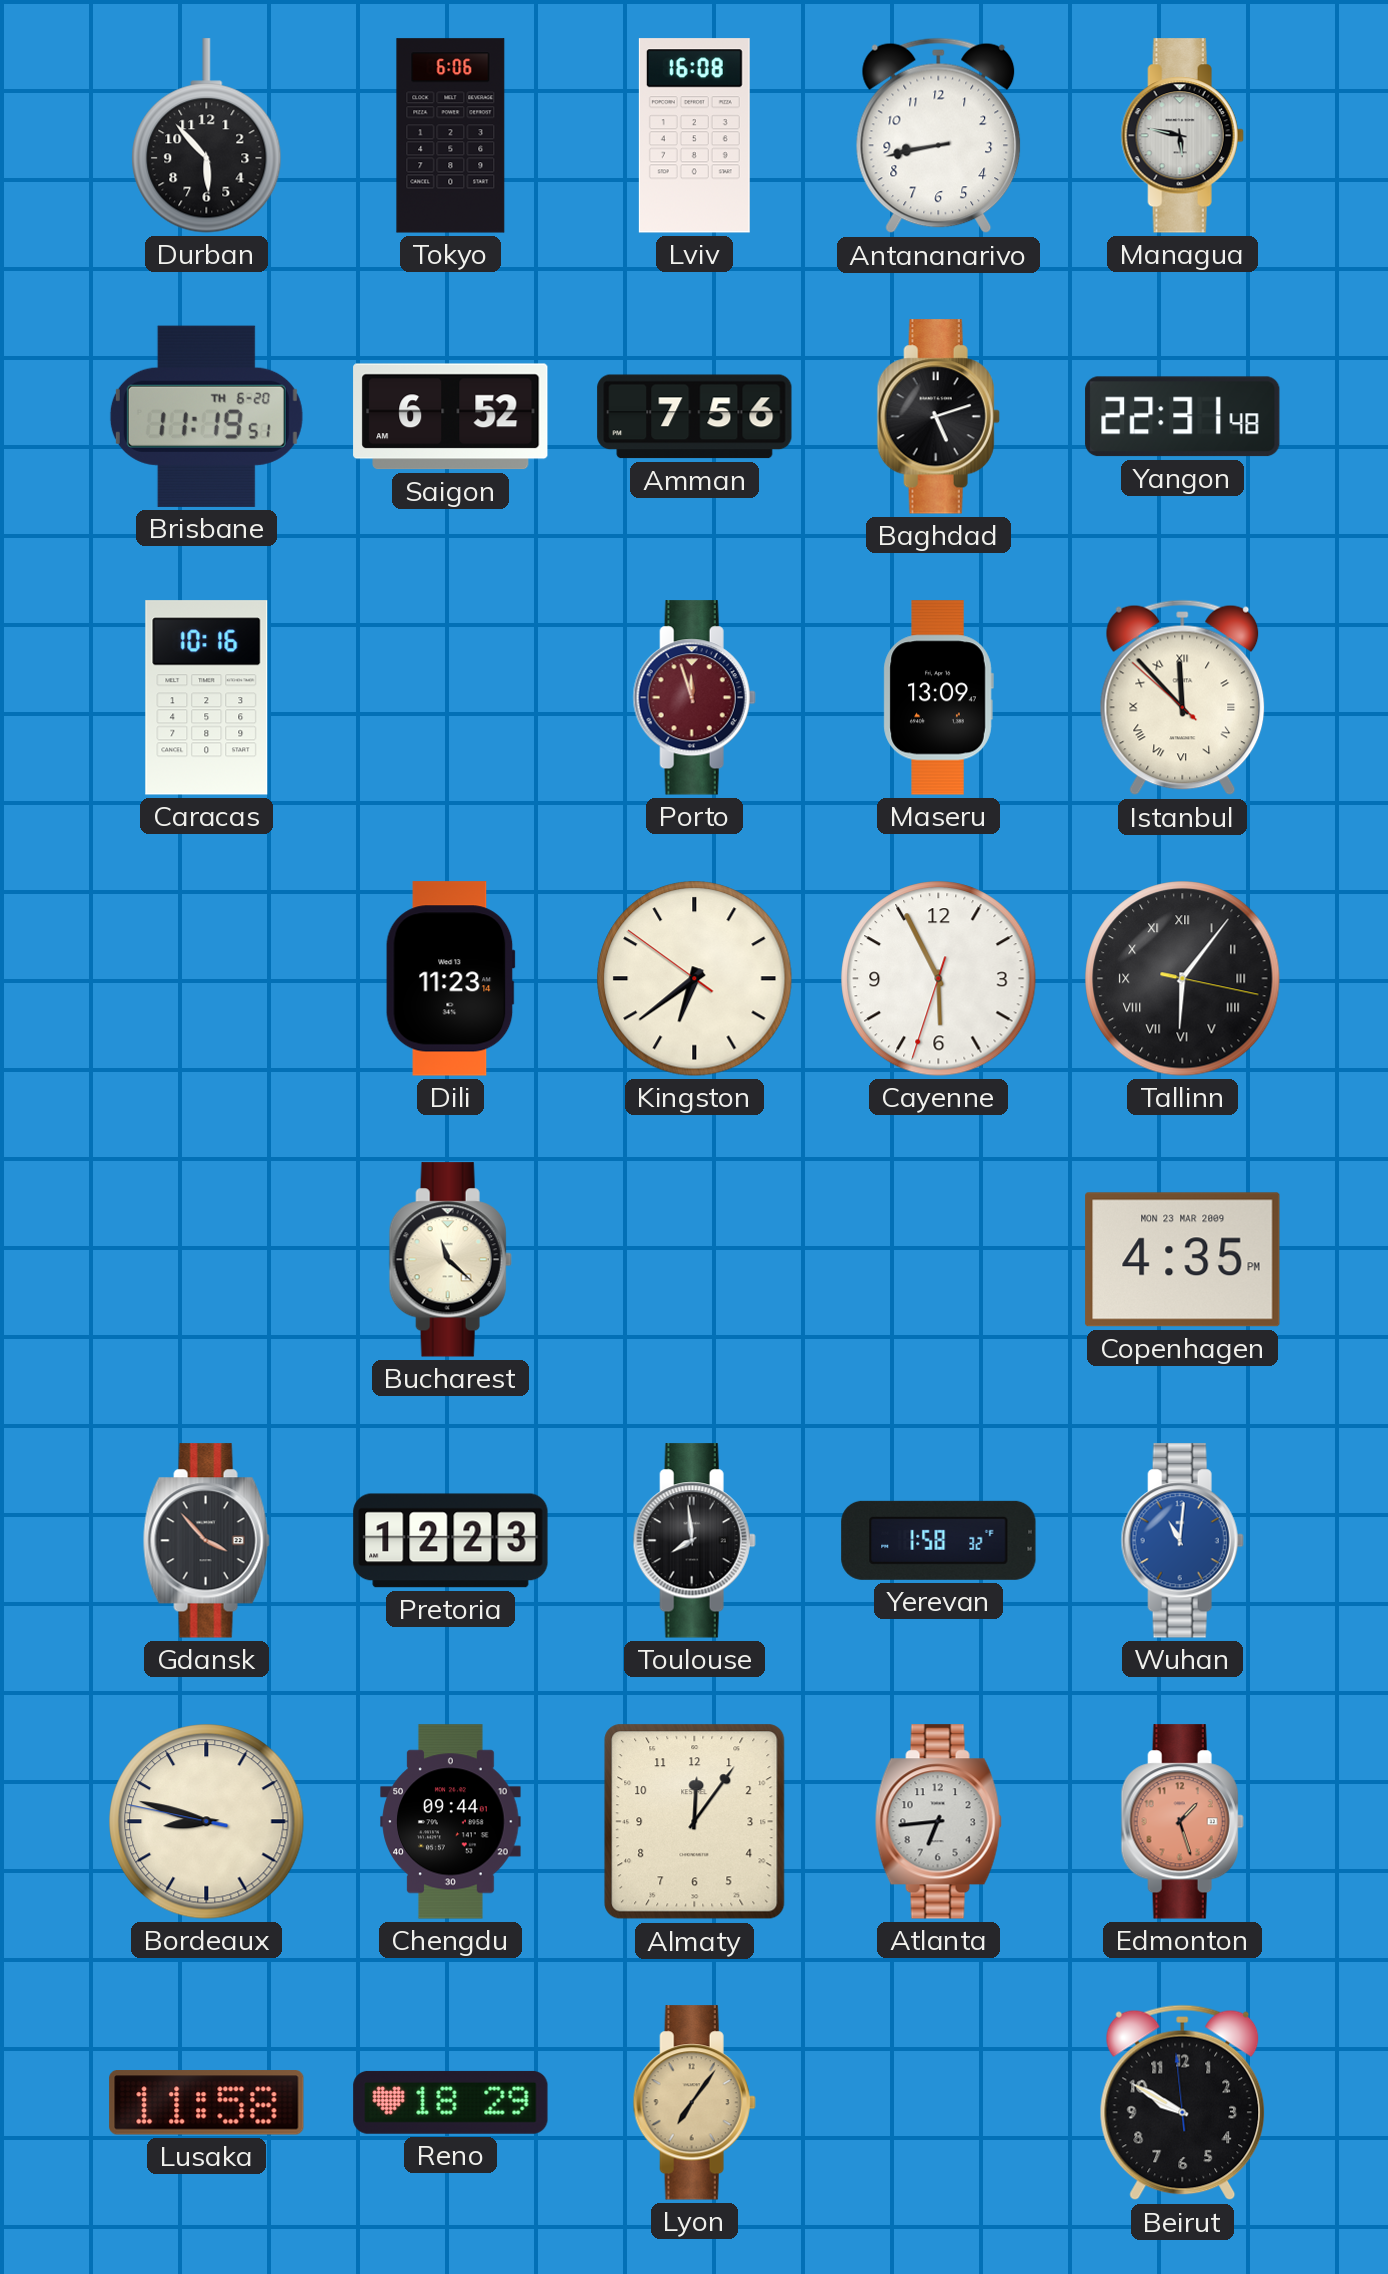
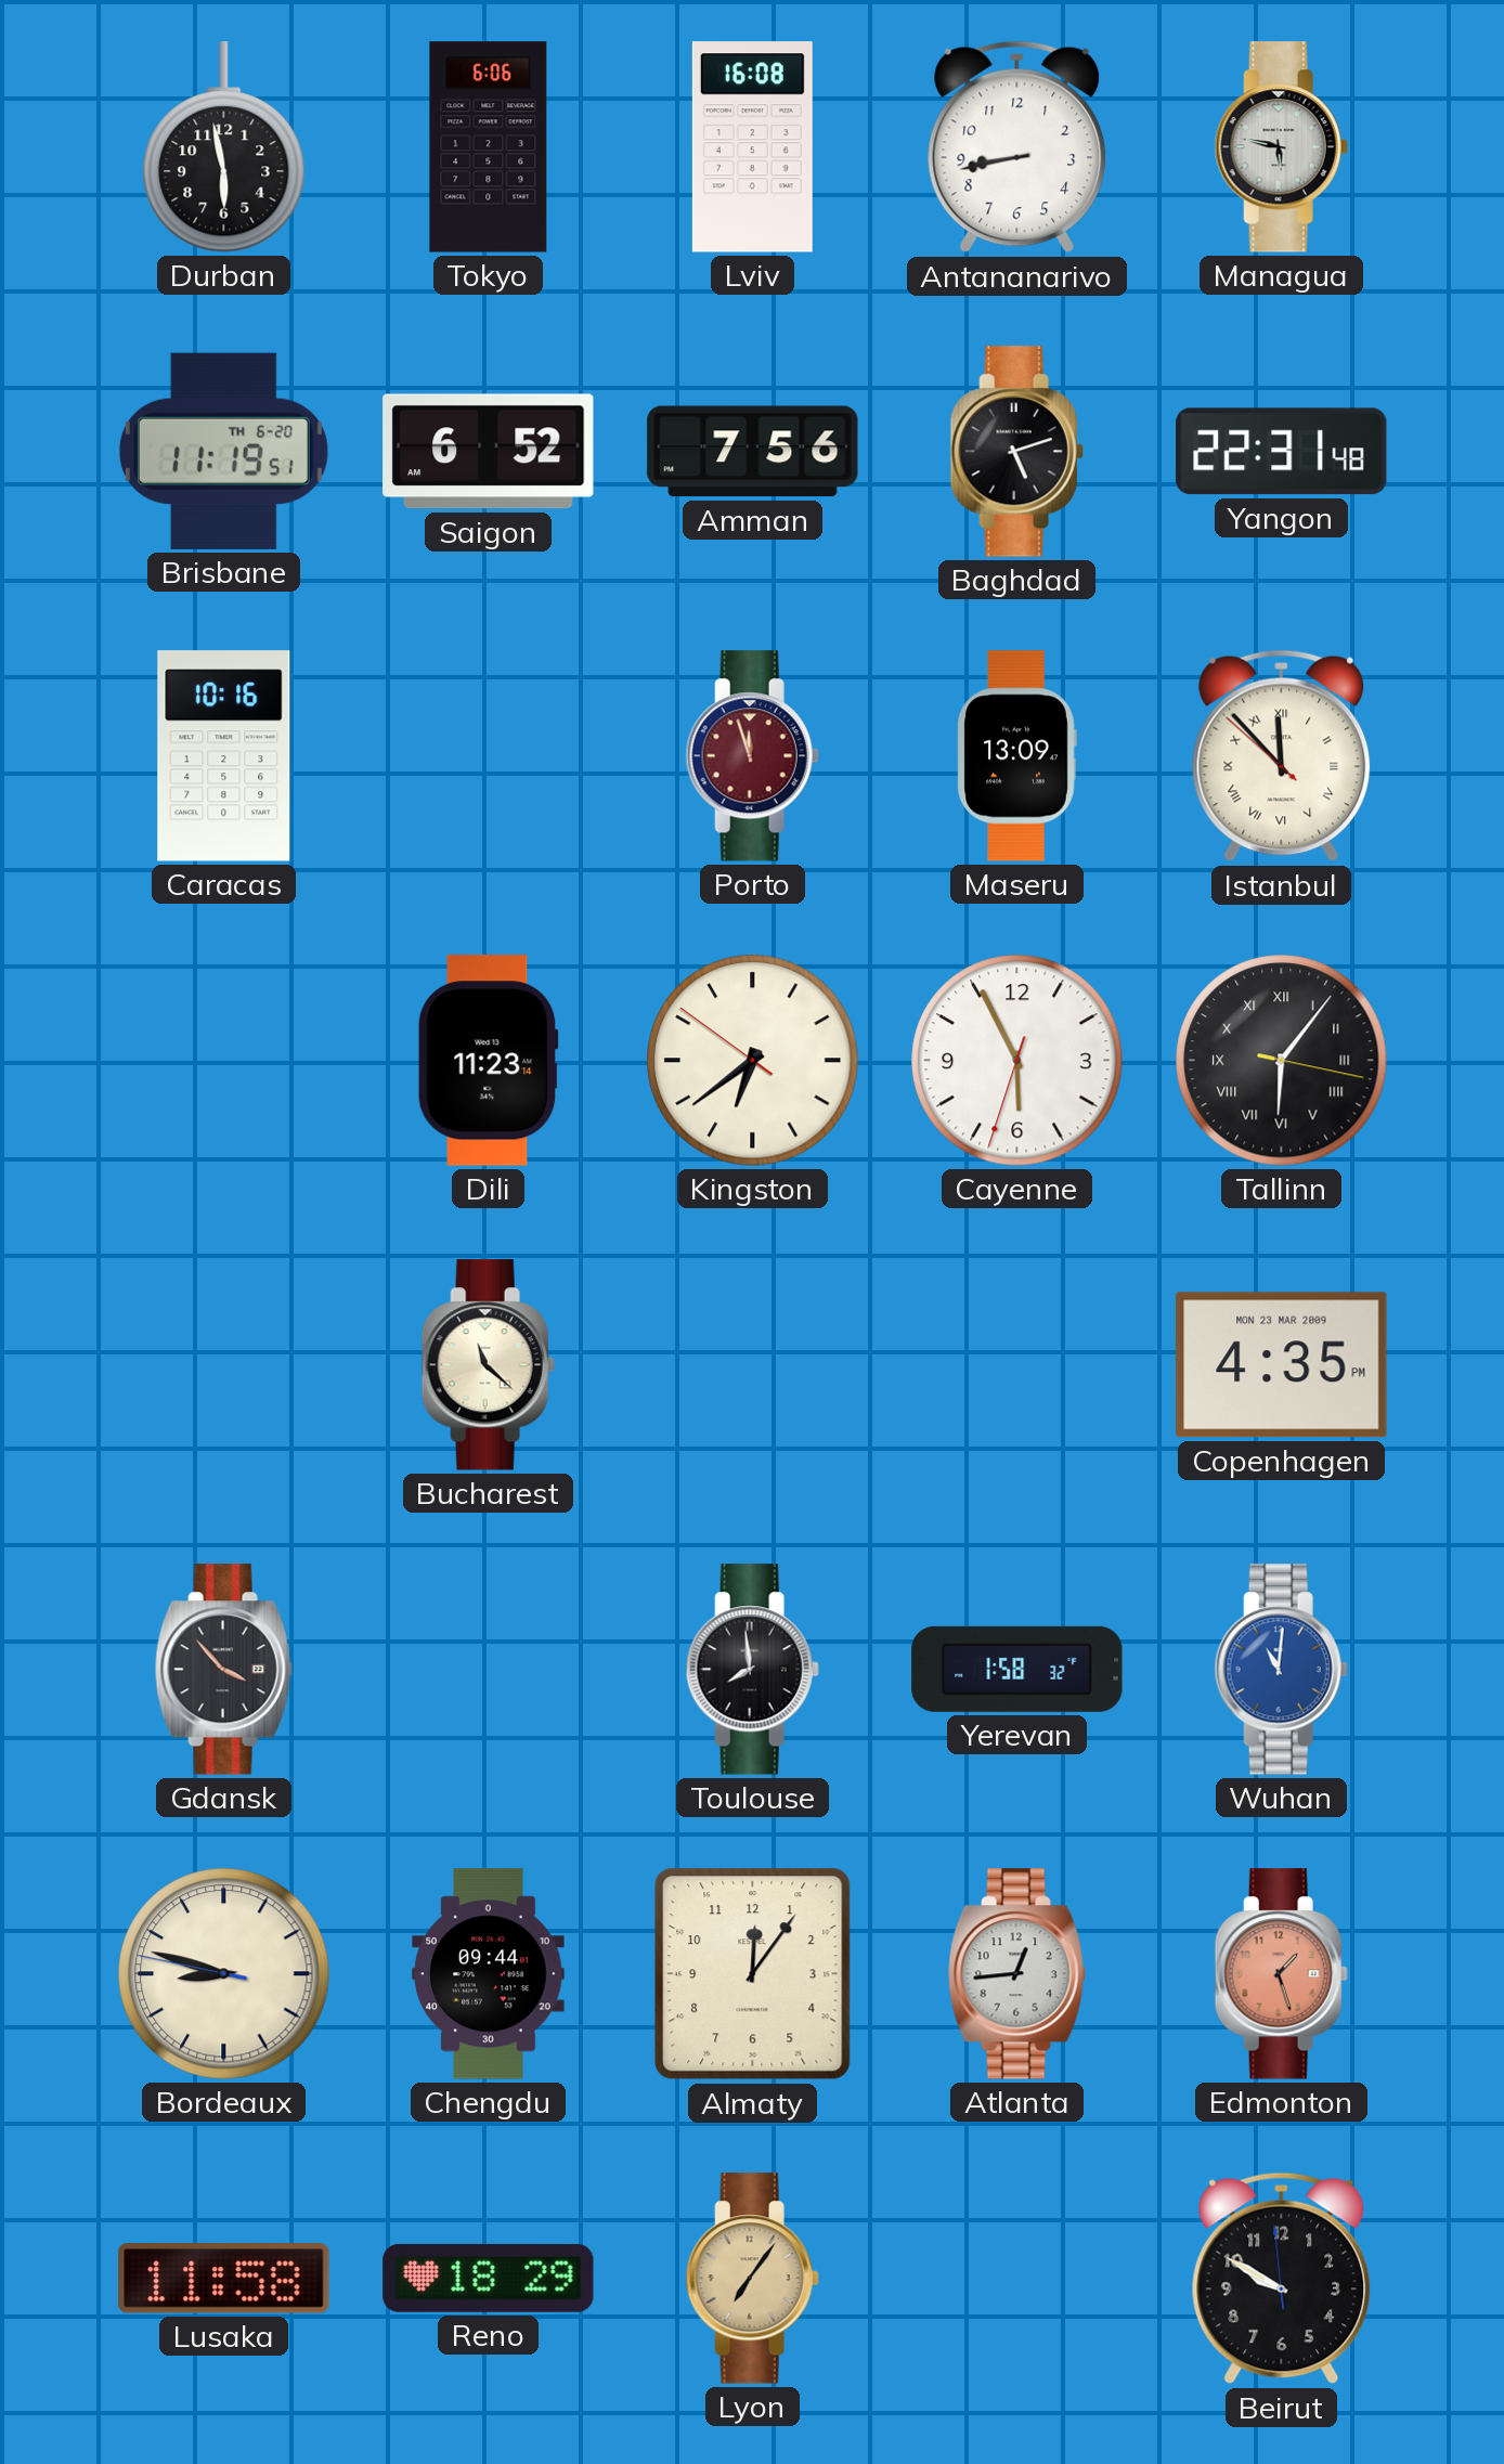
Durban: 5:53 -> 5:58 (224, 147)
Pretoria: 12:23 -> none (451, 1541)
Atlanta: 6:44 -> 12:44 (1016, 1974)
